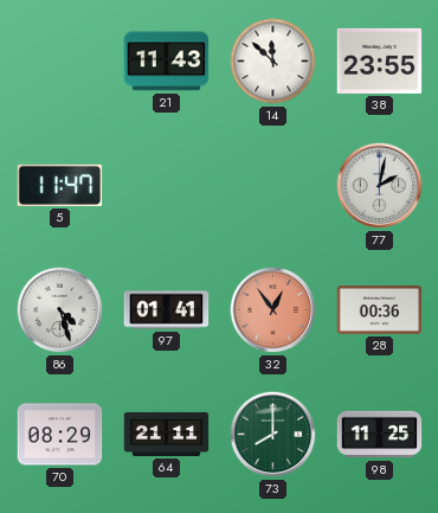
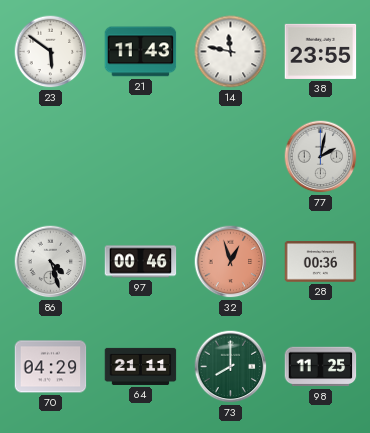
23: none -> 5:51 (51, 52)
14: 11:52 -> 11:47 (231, 52)
5: 11:47 -> none (60, 185)
97: 01:41 -> 00:46 (141, 262)
32: 12:54 -> 12:57 (231, 262)
70: 08:29 -> 04:29 (51, 367)
